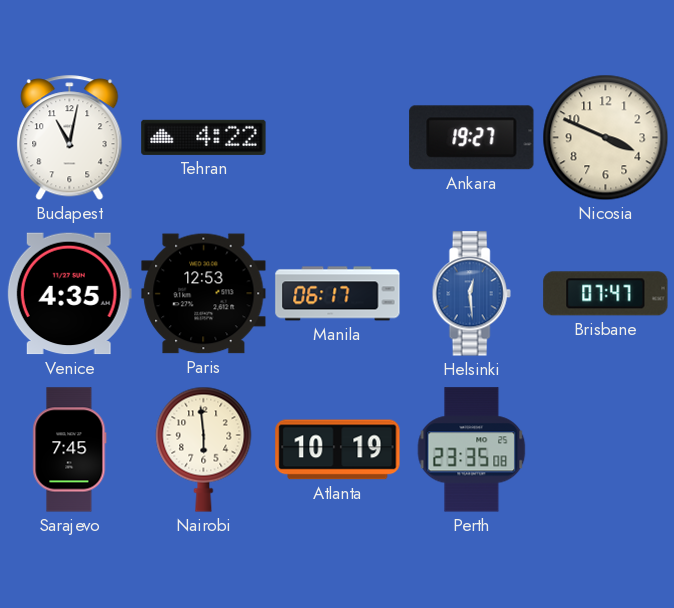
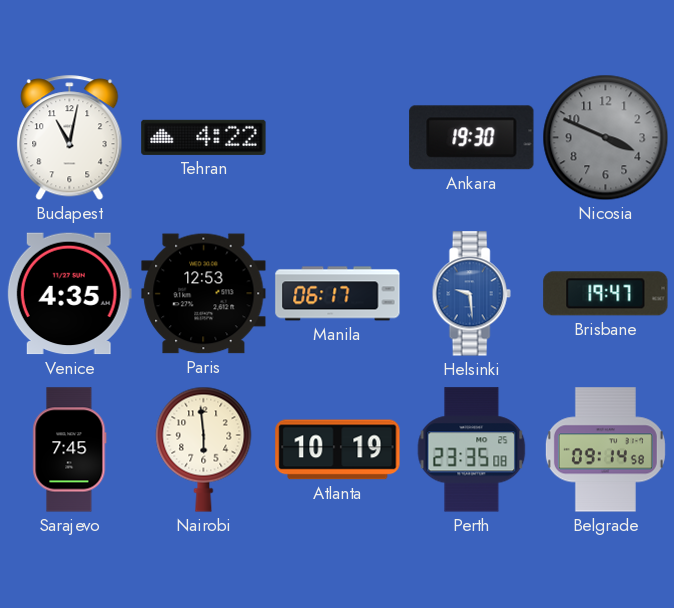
Ankara: 19:27 -> 19:30 (472, 138)
Nicosia dial: cream -> grey (606, 138)
Helsinki: 12:29 -> 9:29 (471, 294)
Brisbane: 07:47 -> 19:47 (606, 294)
Belgrade: none -> 09:14 (605, 450)
